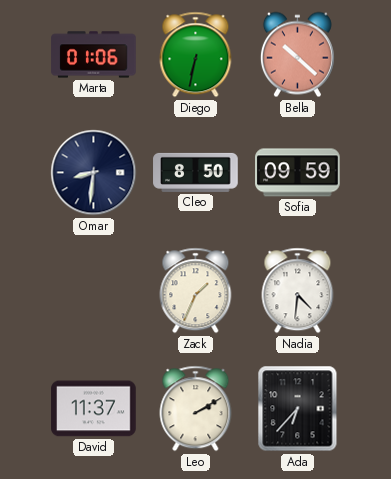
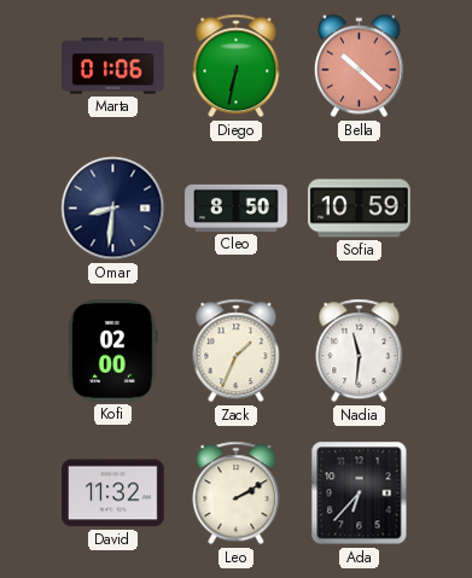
Sofia: 09:59 -> 10:59 (360, 209)
Kofi: none -> 02:00 (113, 351)
Nadia: 4:31 -> 11:31 (360, 351)
David: 11:37 -> 11:32 (113, 494)
